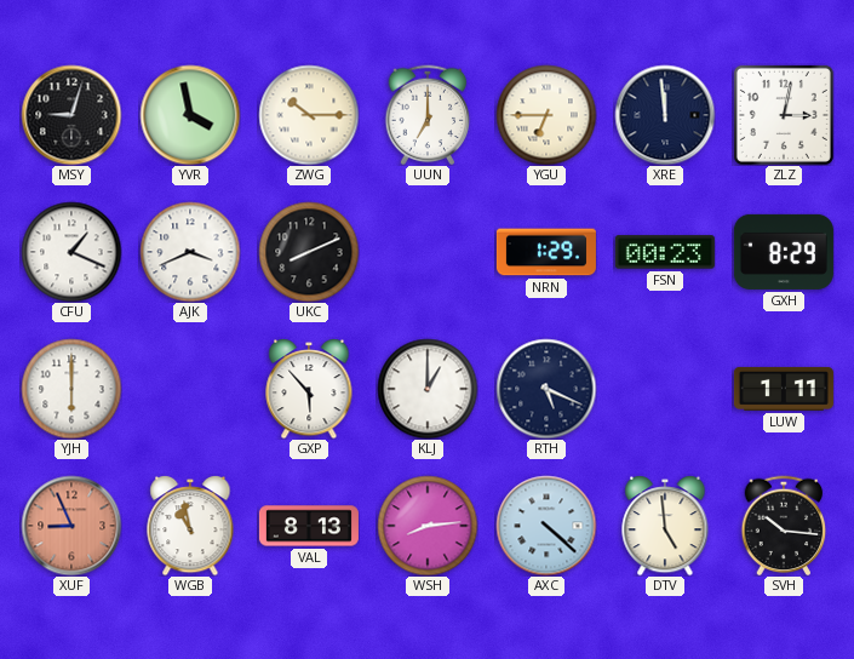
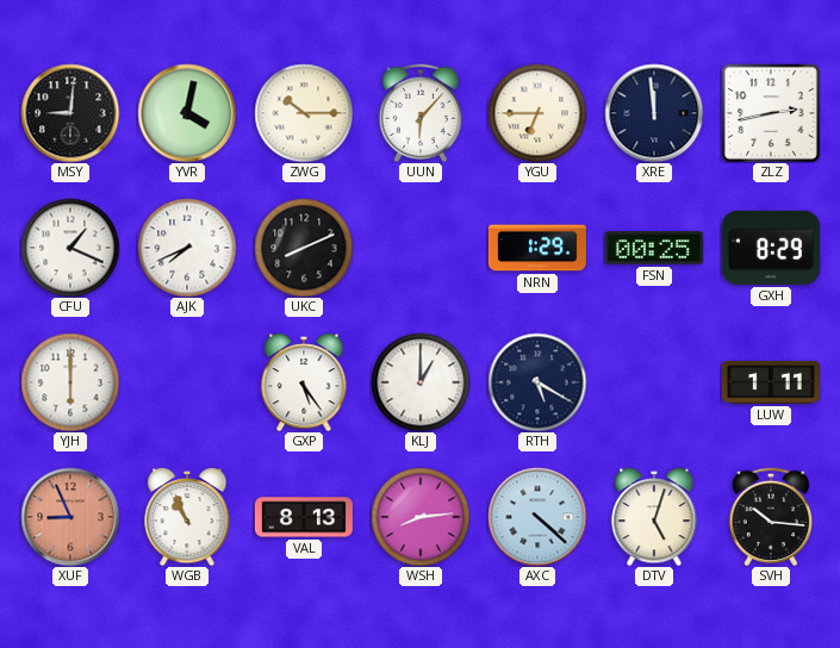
MSY: 9:03 -> 9:01 (70, 113)
YVR: 3:58 -> 4:02 (187, 113)
UUN: 7:00 -> 6:07 (421, 113)
ZLZ: 3:02 -> 2:43 (771, 113)
AJK: 3:41 -> 7:41 (187, 248)
FSN: 00:23 -> 00:25 (654, 248)
GXP: 5:53 -> 5:24 (304, 382)
RTH: 5:19 -> 5:20 (537, 382)
WGB: 10:58 -> 10:56 (187, 517)
DTV: 4:59 -> 5:03 (654, 517)
